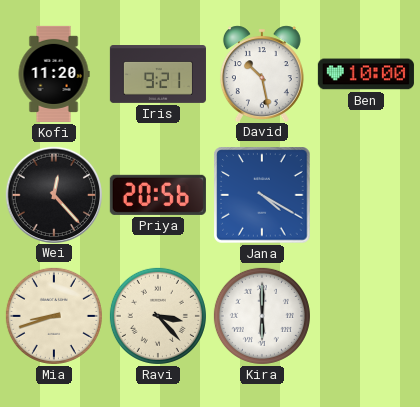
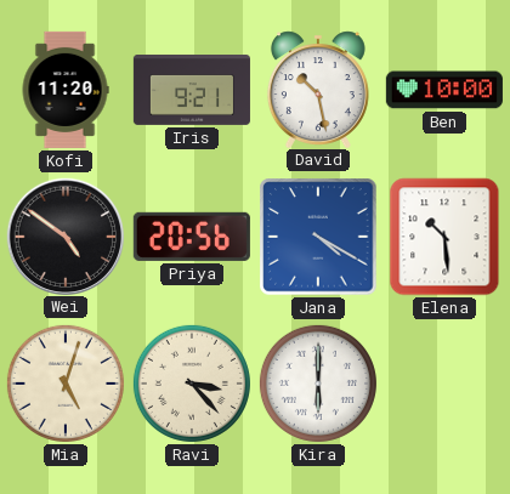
Wei: 12:23 -> 4:51 (64, 235)
Elena: none -> 10:29 (444, 237)
Mia: 8:42 -> 5:03 (66, 384)
